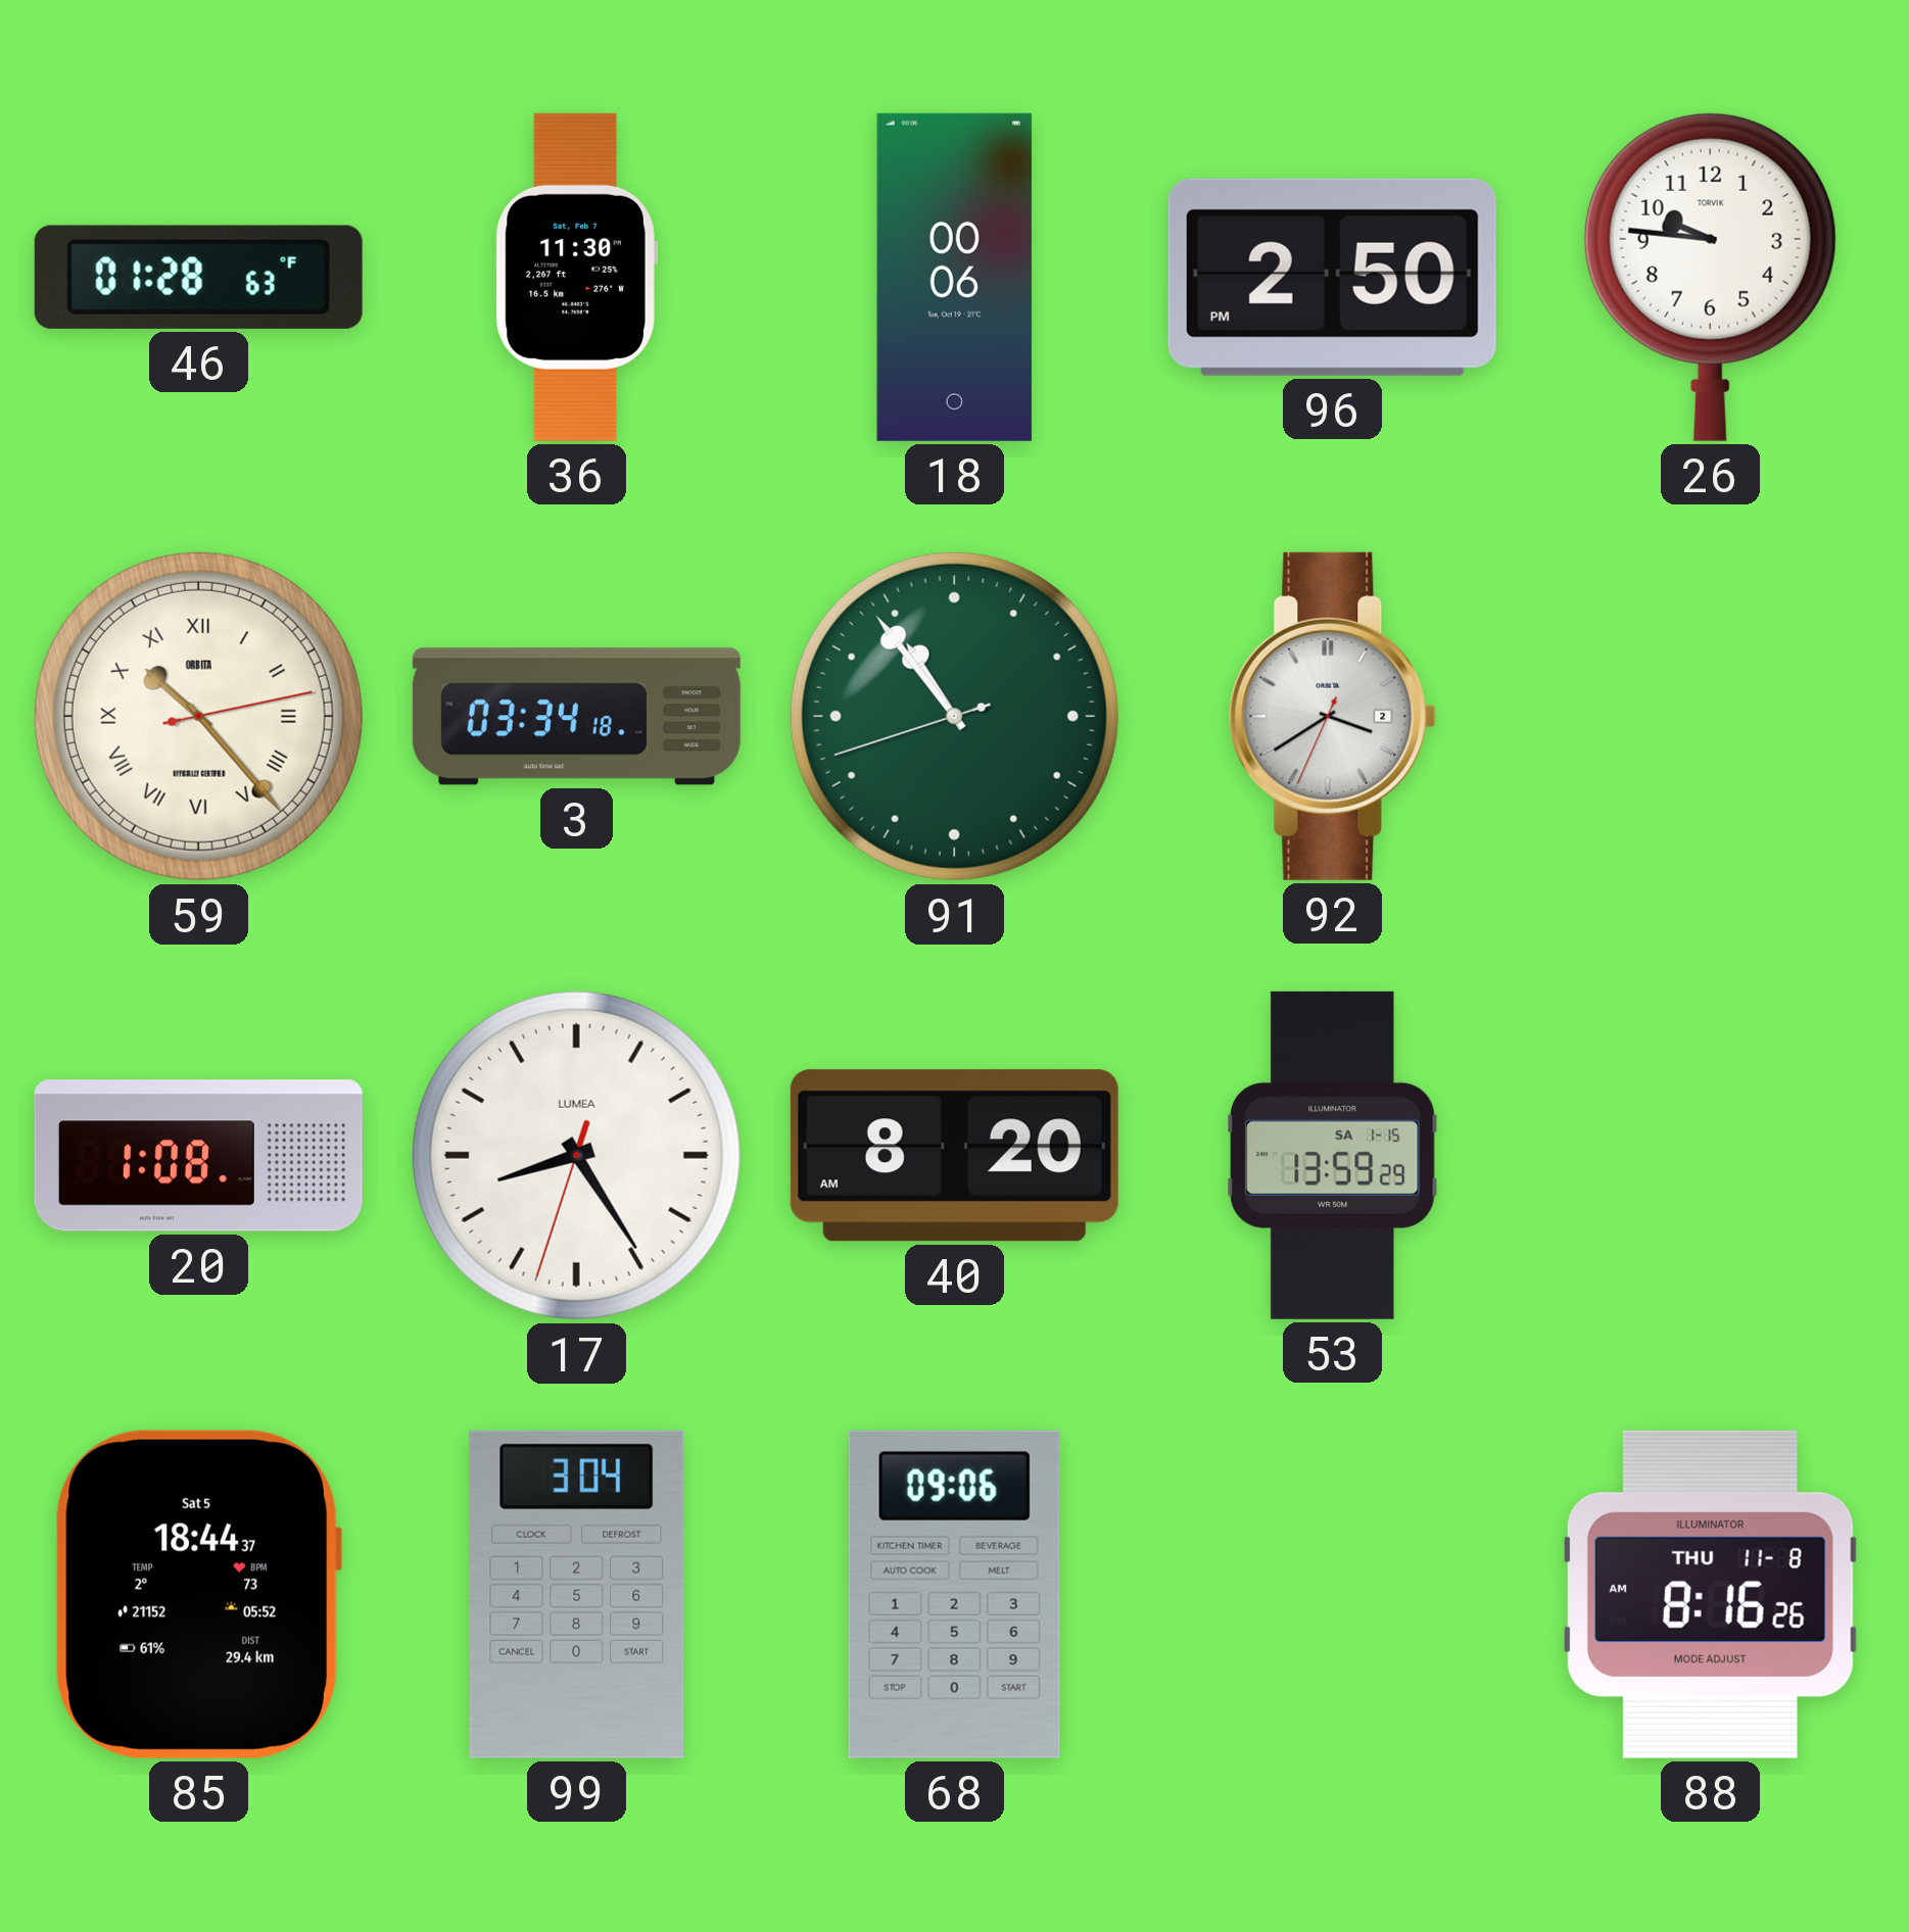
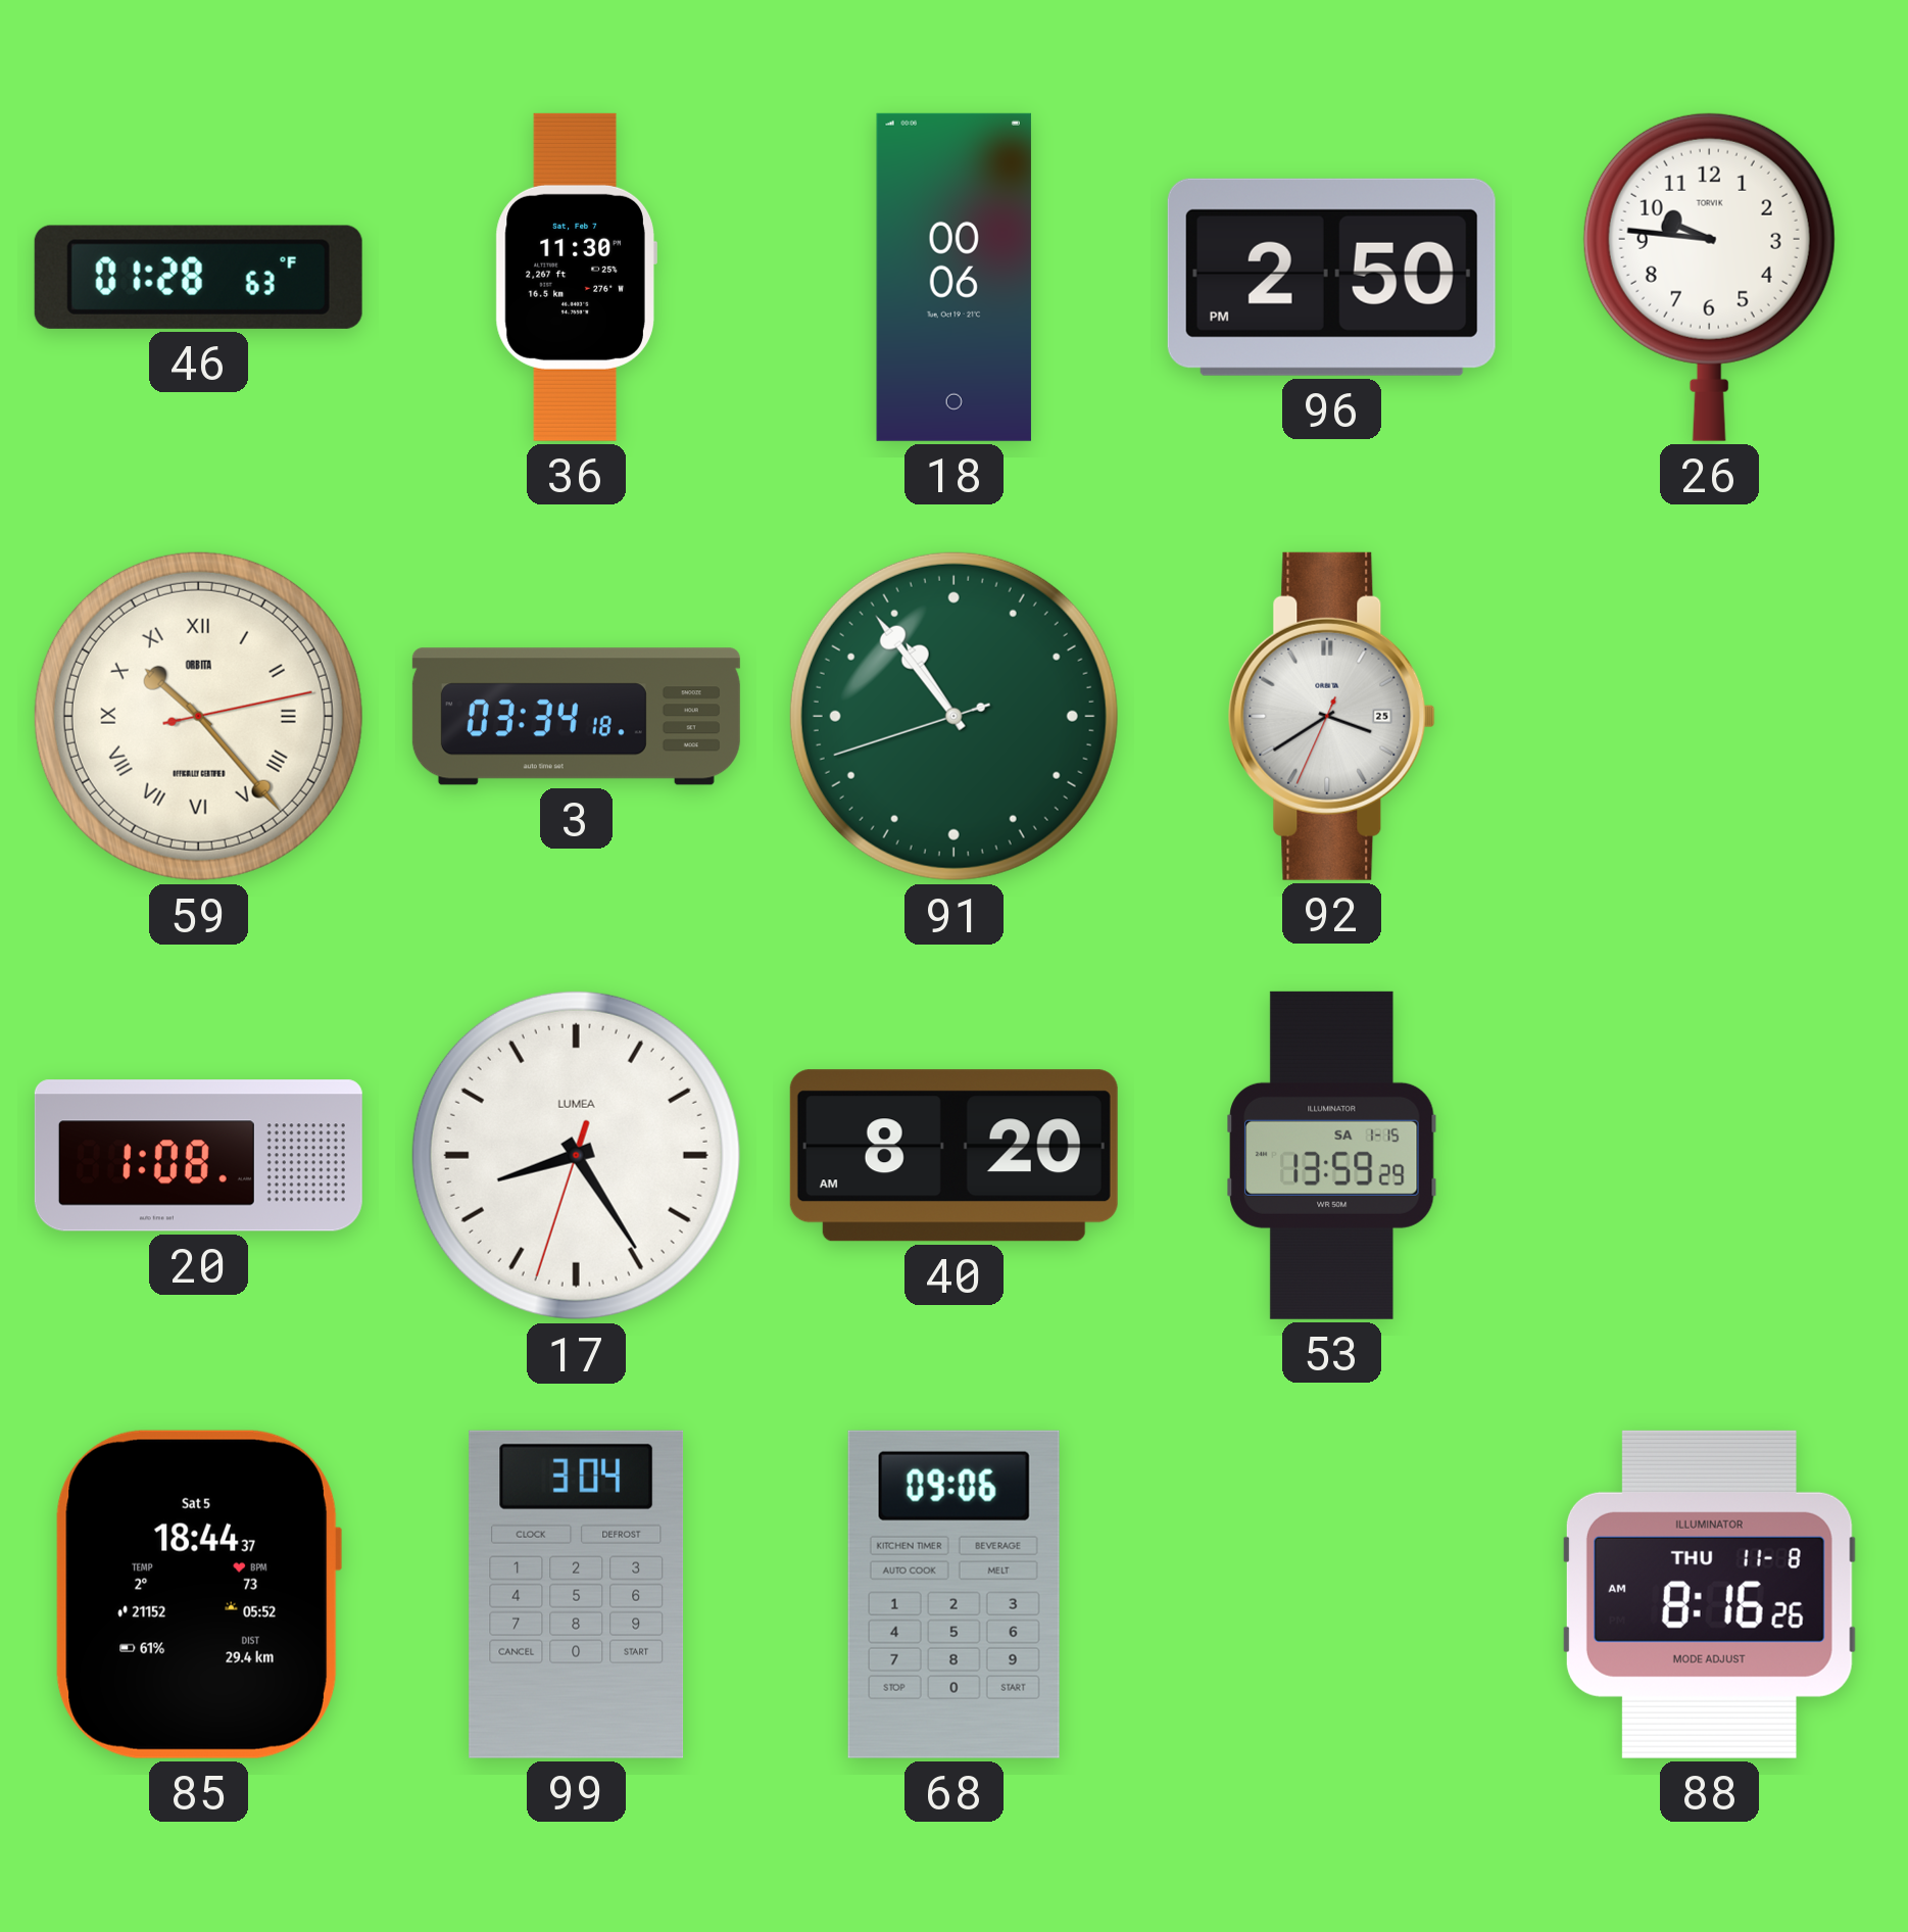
92 date: 2 -> 25 (1331, 716)
